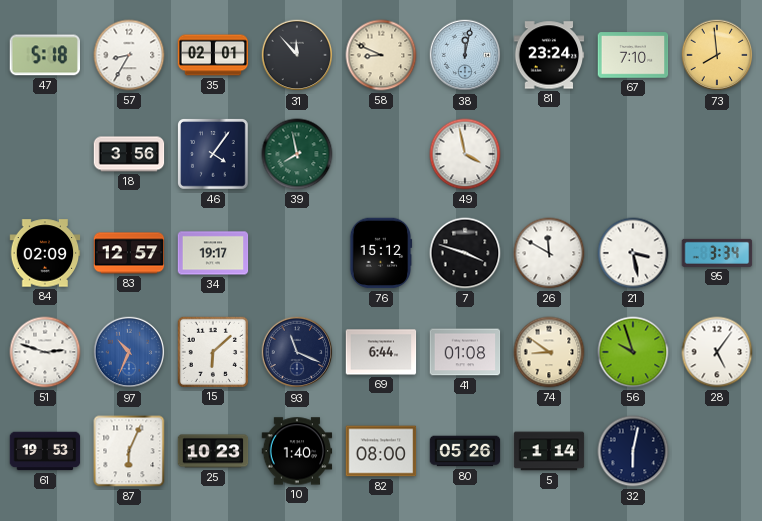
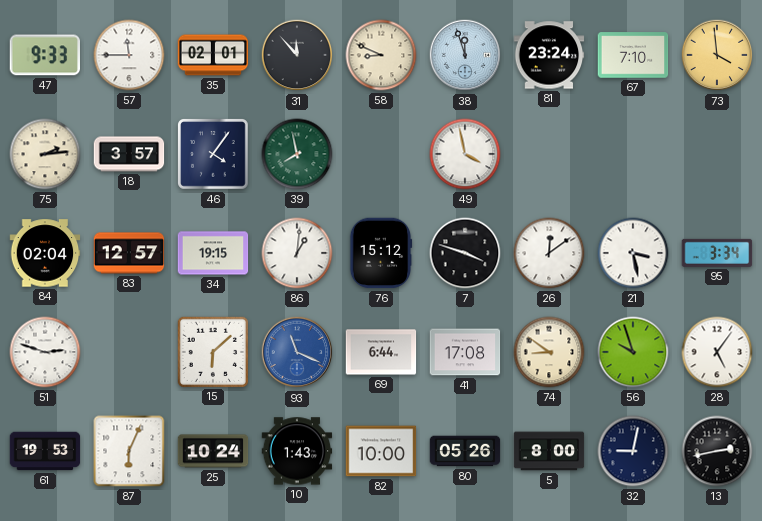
47: 5:18 -> 9:33 (44, 55)
57: 8:35 -> 11:45 (129, 55)
38: 12:02 -> 11:57 (465, 55)
73: 7:59 -> 3:59 (717, 55)
75: none -> 2:14 (45, 154)
18: 3:56 -> 3:57 (129, 154)
84: 02:09 -> 02:04 (45, 253)
34: 19:17 -> 19:15 (213, 253)
86: none -> 1:01 (297, 253)
26: 11:50 -> 12:09 (549, 253)
97: 10:34 -> none (129, 352)
93 dial: navy -> blue (297, 352)
41: 01:08 -> 17:08 (465, 352)
25: 10:23 -> 10:24 (213, 451)
10: 1:40 -> 1:43 (297, 451)
82: 08:00 -> 10:00 (381, 451)
5: 1:14 -> 8:00 (549, 451)
32: 6:02 -> 9:02 (633, 451)
13: none -> 2:43 (717, 451)
